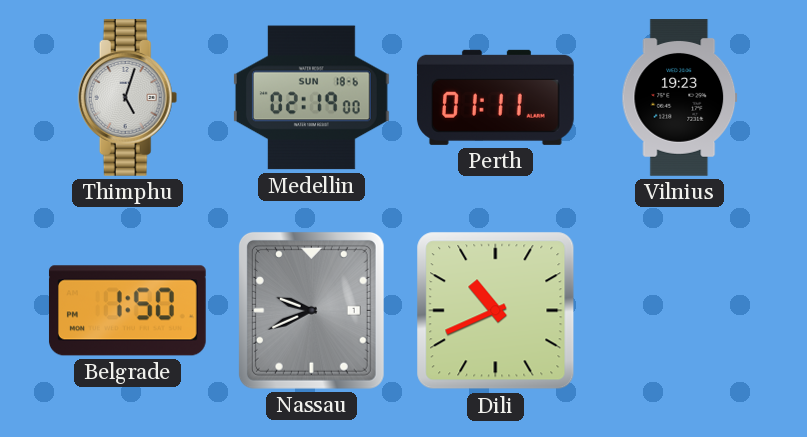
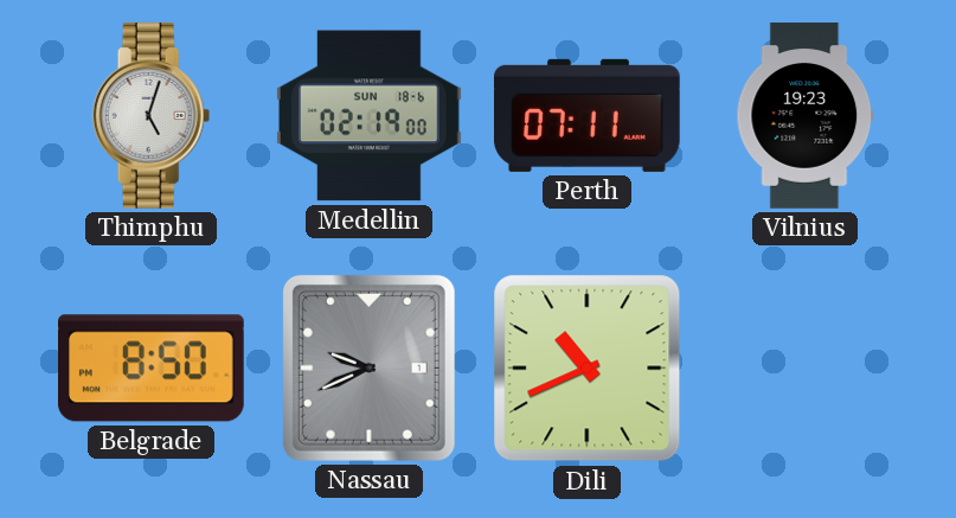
Perth: 01:11 -> 07:11 (586, 115)
Belgrade: 1:50 -> 8:50 (150, 369)
